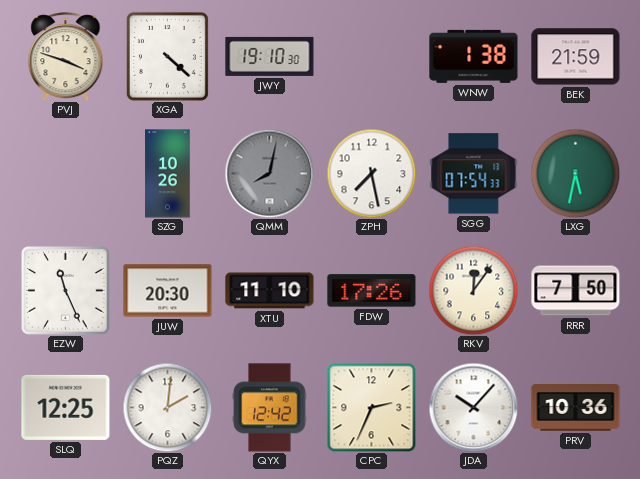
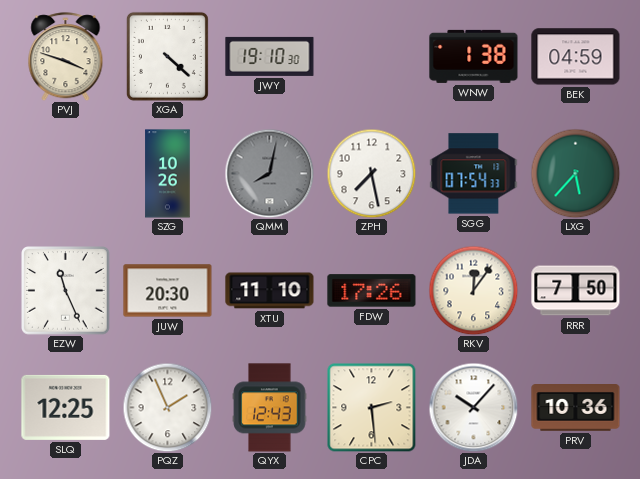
BEK: 21:59 -> 04:59 (576, 57)
LXG: 5:32 -> 5:37 (575, 173)
PQZ: 2:01 -> 1:56 (167, 407)
QYX: 12:42 -> 12:43 (270, 408)
CPC: 2:34 -> 2:29 (371, 407)
